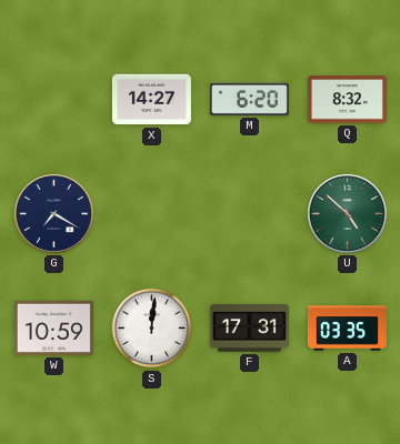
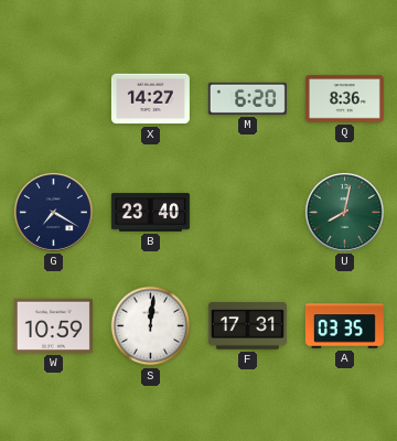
Q: 8:32 -> 8:36 (344, 99)
B: none -> 23:40 (150, 213)
U: 4:52 -> 8:02 (344, 212)
